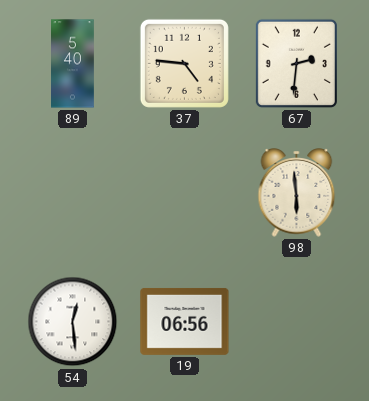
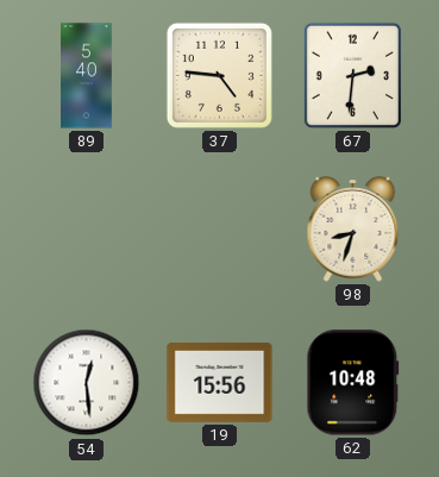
98: 5:59 -> 8:33 (353, 230)
19: 06:56 -> 15:56 (220, 382)
62: none -> 10:48 (353, 383)
